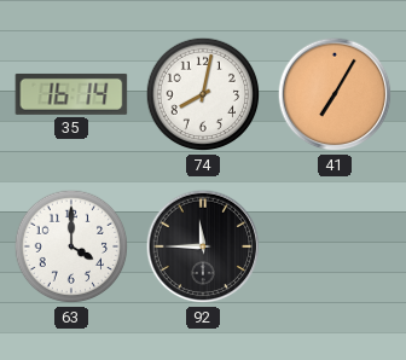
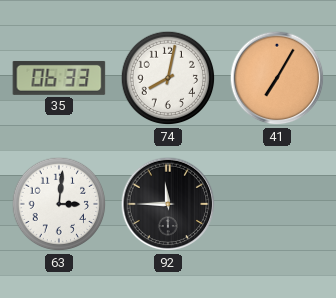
35: 16:14 -> 06:33 (59, 78)
63: 4:00 -> 3:01 (59, 204)
